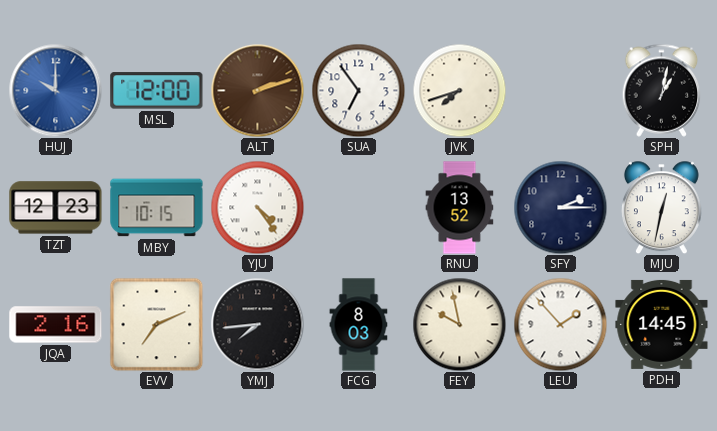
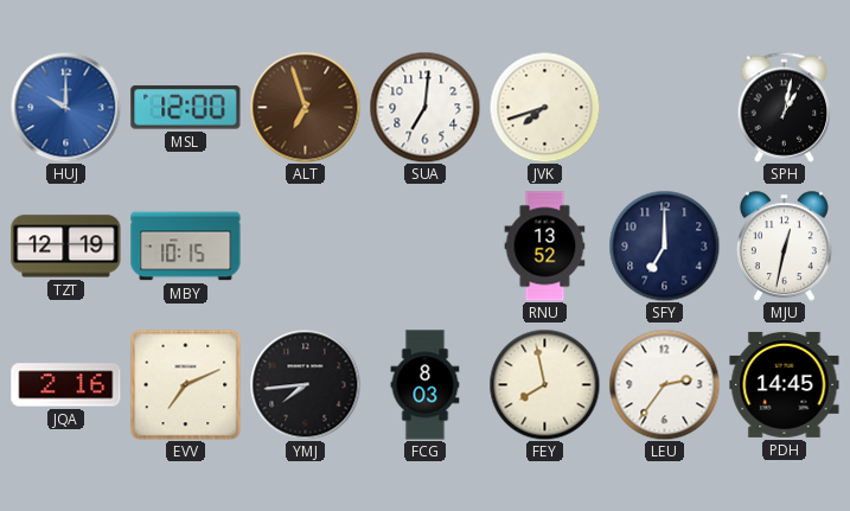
ALT: 2:12 -> 6:57 (305, 107)
SUA: 6:54 -> 7:01 (424, 107)
TZT: 12:23 -> 12:19 (66, 247)
YJU: 4:24 -> none (257, 207)
SFY: 2:15 -> 7:00 (664, 245)
FEY: 9:58 -> 7:58 (544, 384)
LEU: 1:53 -> 2:36 (664, 384)
